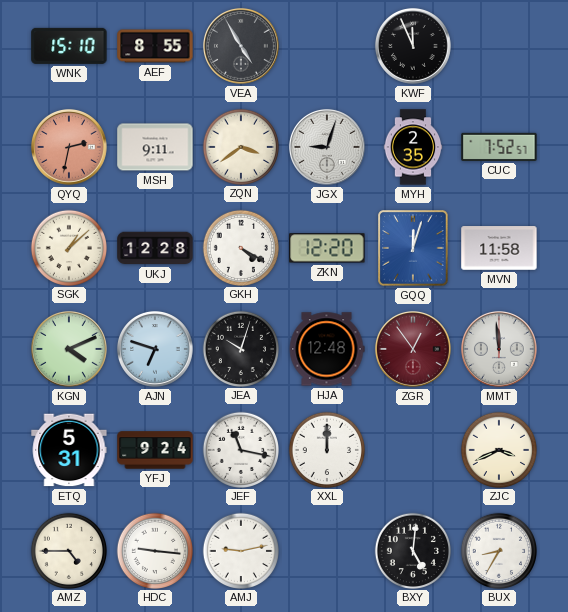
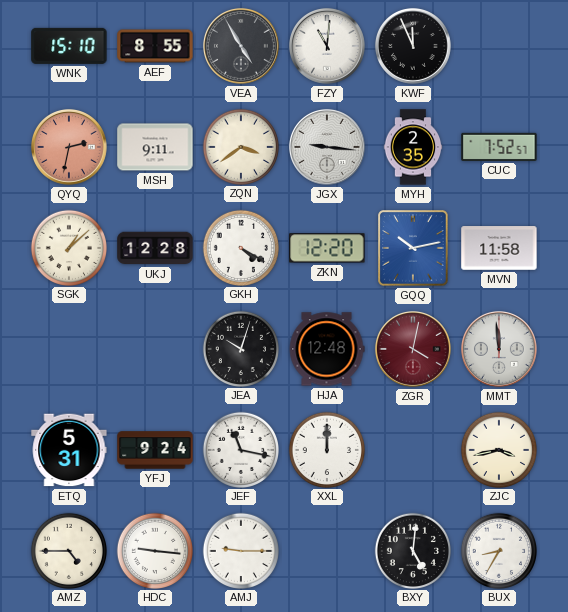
FZY: none -> 11:01 (327, 46)
JGX: 9:03 -> 9:16 (327, 147)
GQQ: 12:03 -> 10:13 (413, 248)
KGN: 4:11 -> none (69, 349)
AJN: 6:48 -> none (155, 349)
ZGR: 12:54 -> 4:02 (413, 349)
ZJC: 3:41 -> 3:43 (498, 449)
AMJ: 9:13 -> 9:15 (240, 550)
